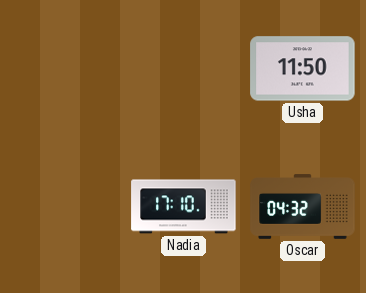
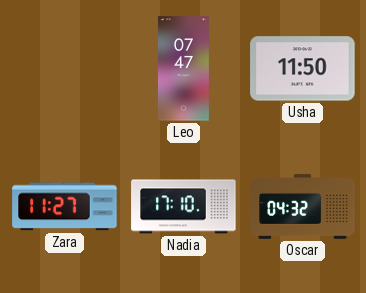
Leo: none -> 07:47 (183, 69)
Zara: none -> 11:27 (65, 207)
